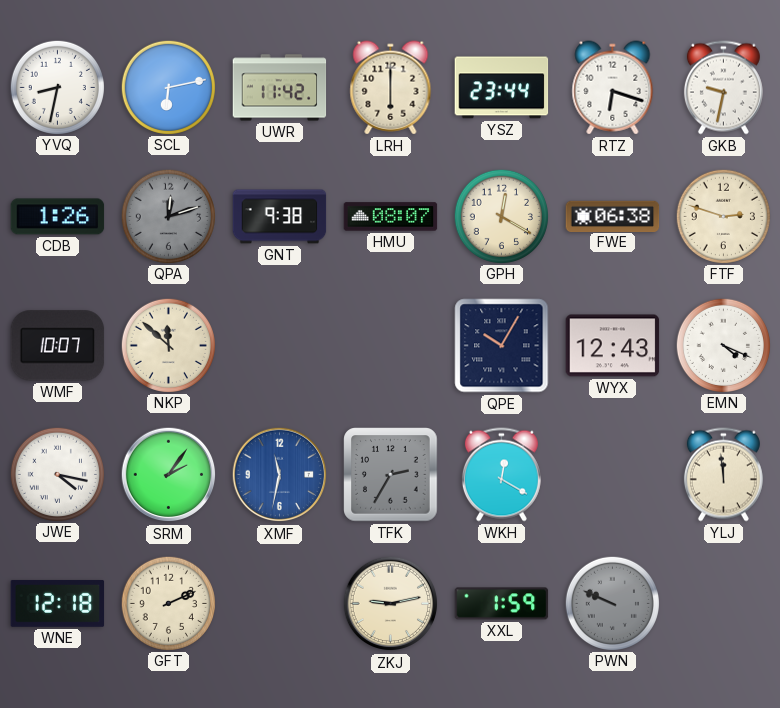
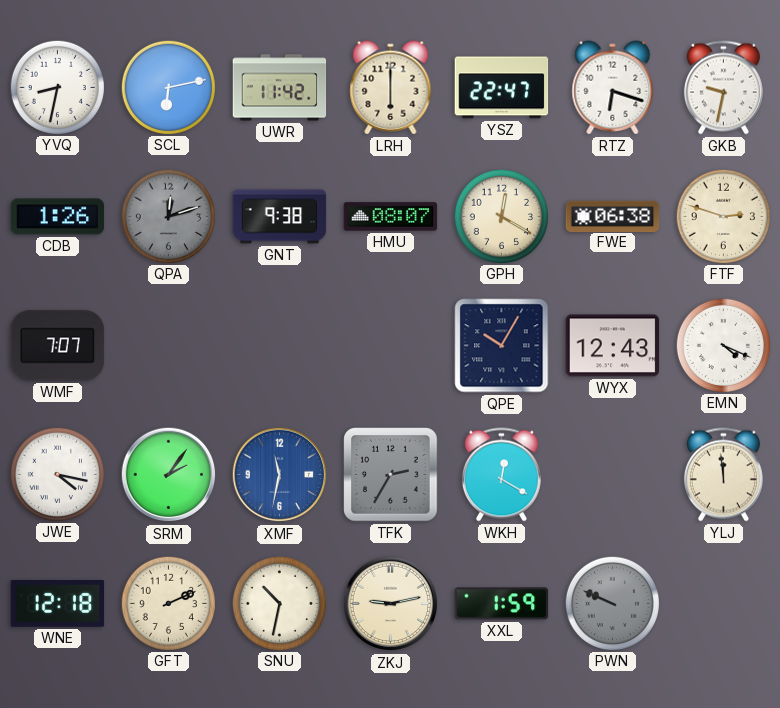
YSZ: 23:44 -> 22:47 (502, 88)
WMF: 10:07 -> 7:07 (58, 346)
NKP: 11:52 -> none (168, 345)
SNU: none -> 10:32 (279, 603)
